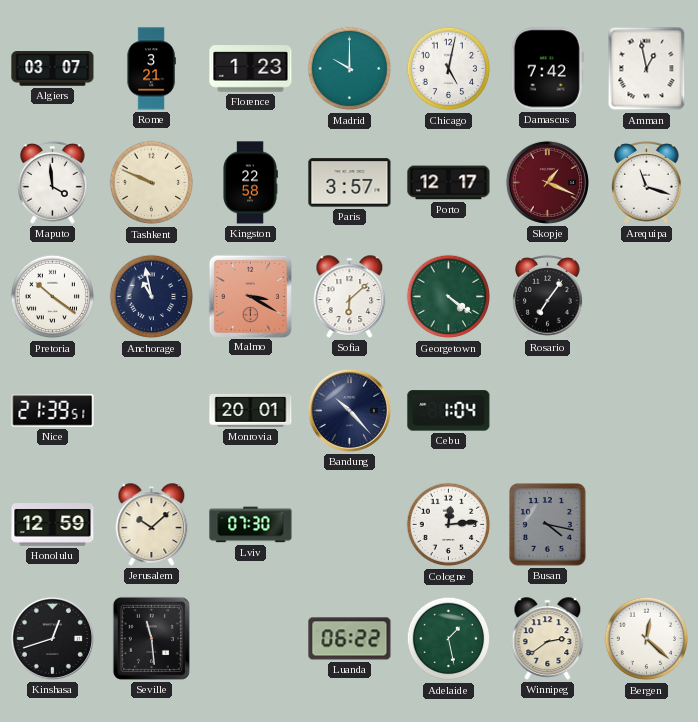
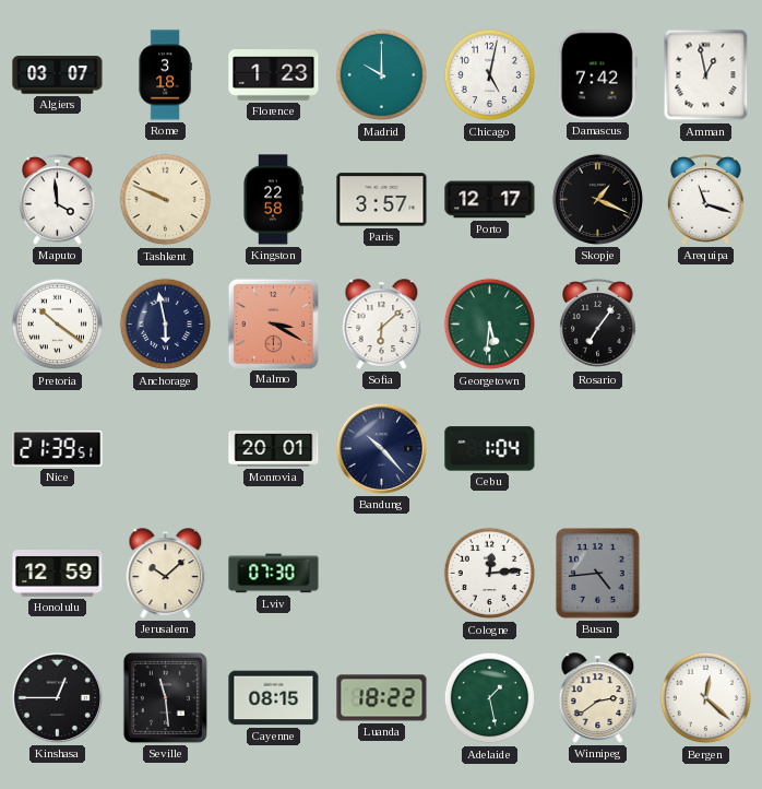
Rome: 3:21 -> 3:18 (165, 75)
Skopje dial: burgundy -> black (597, 199)
Anchorage: 10:58 -> 5:58 (166, 325)
Georgetown: 4:21 -> 5:31 (490, 325)
Busan: 4:17 -> 4:44 (598, 574)
Kinshasa: 12:42 -> 12:45 (57, 697)
Cayenne: none -> 08:15 (274, 698)
Luanda: 06:22 -> 18:22 (382, 698)
